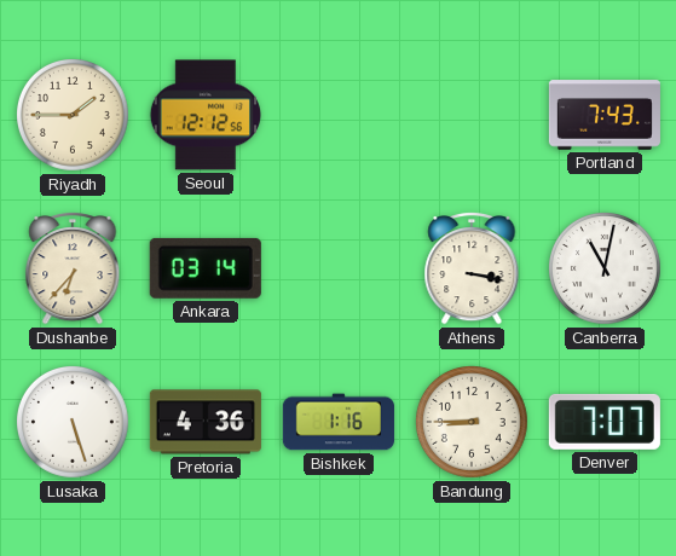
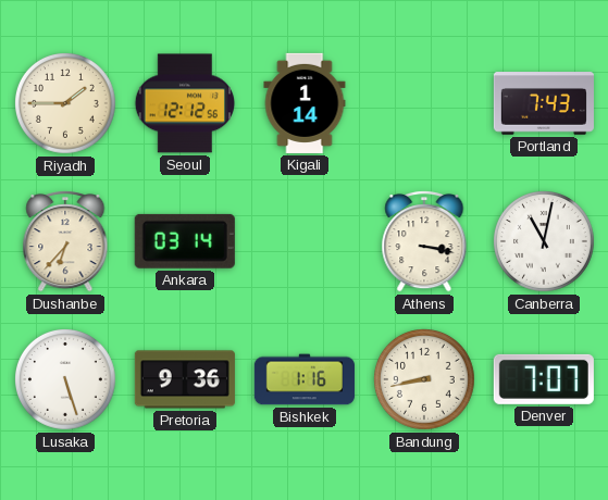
Kigali: none -> 1:14 (305, 103)
Pretoria: 4:36 -> 9:36 (185, 379)
Bandung: 8:45 -> 8:43 (425, 380)
